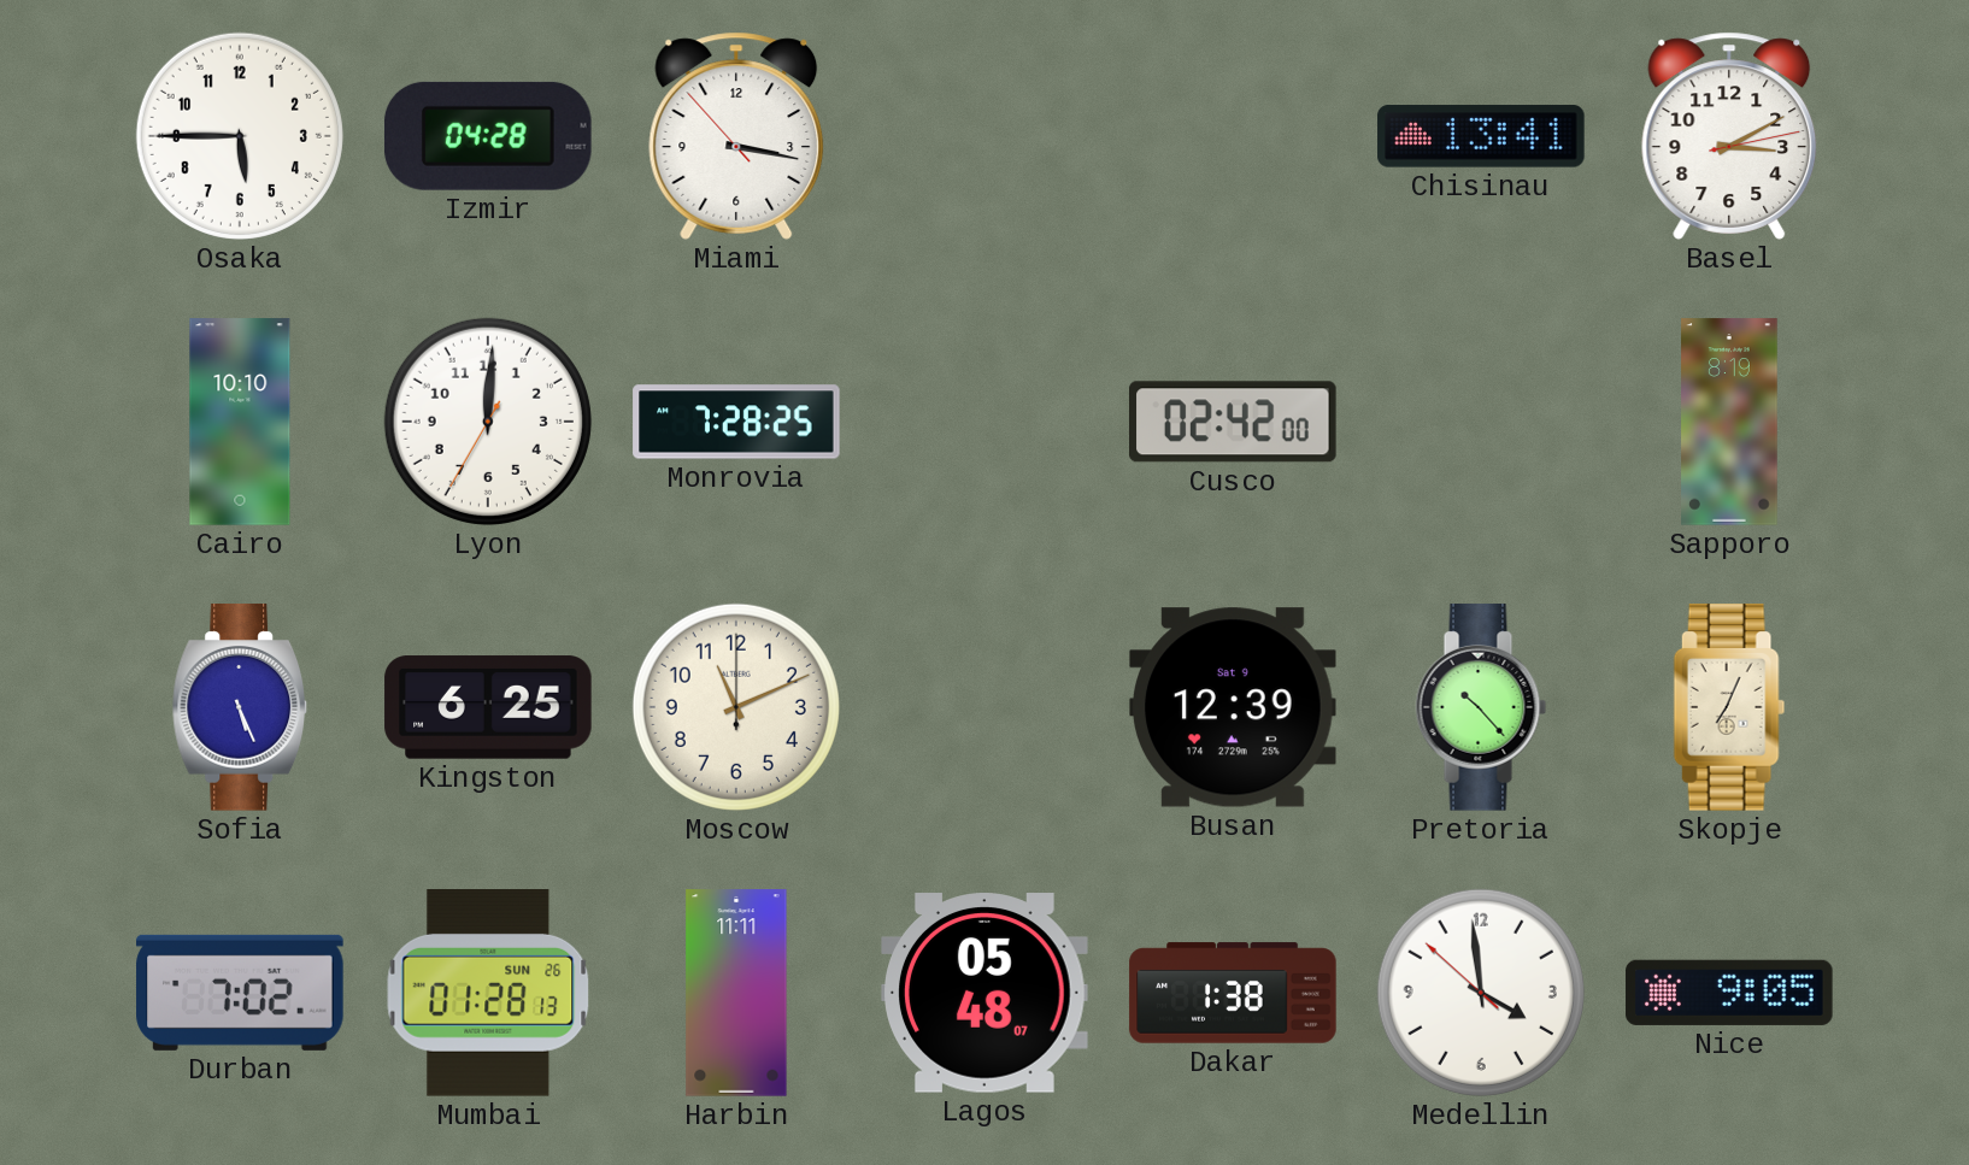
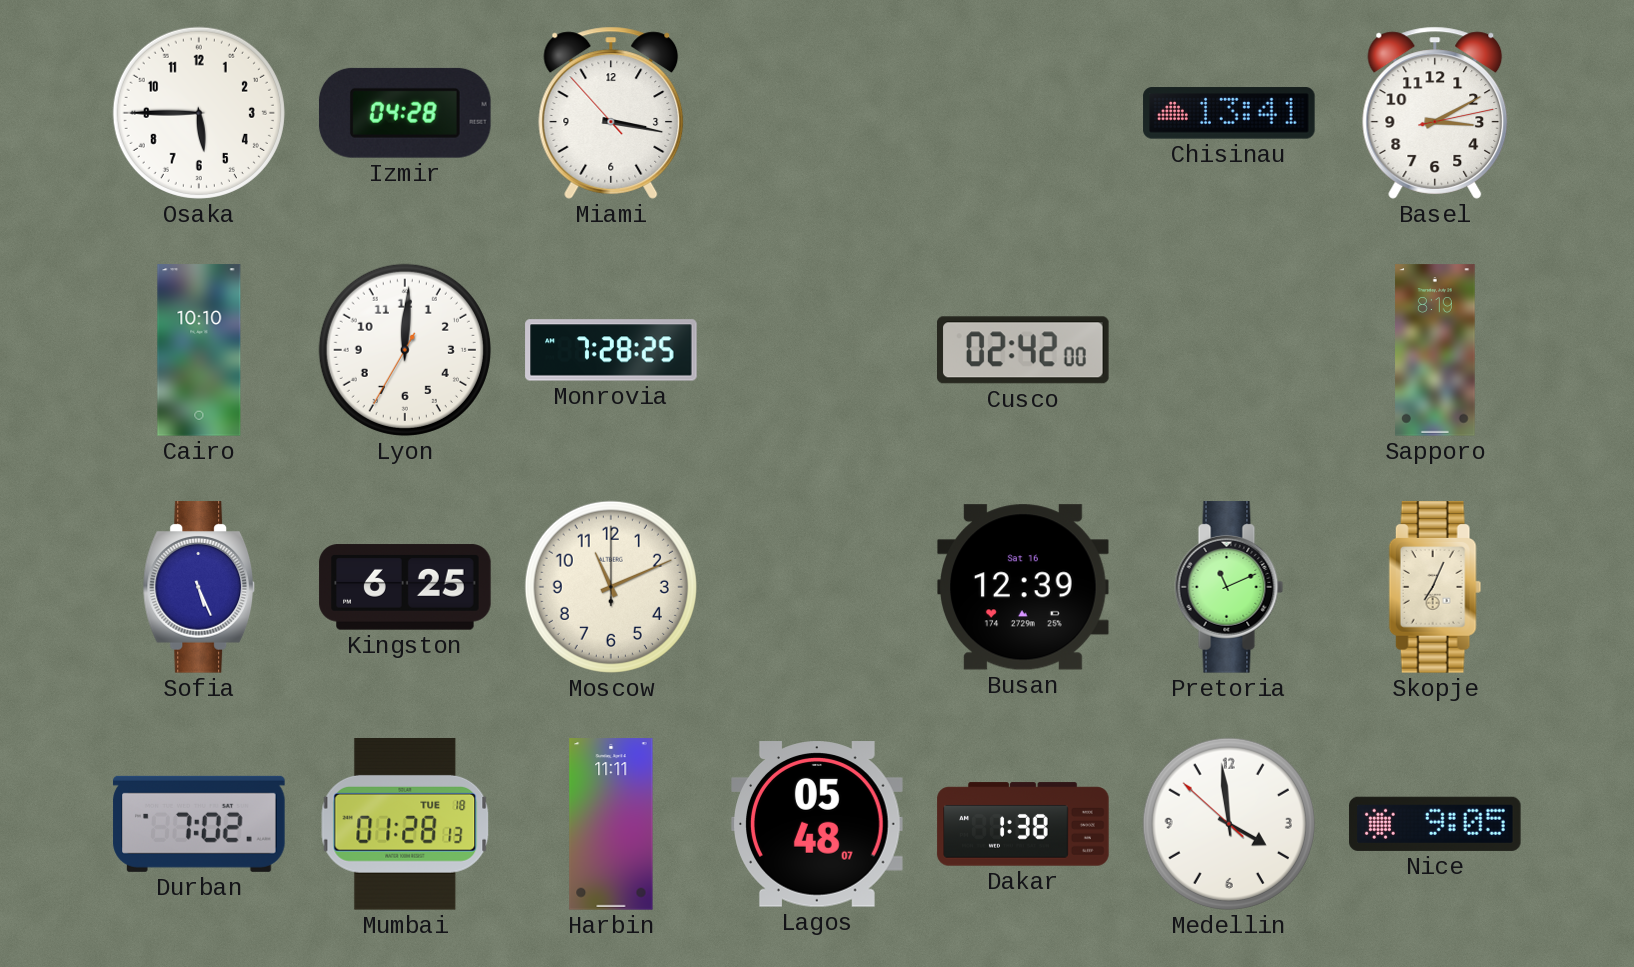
Busan date: Sat 9 -> Sat 16 (1023, 587)
Pretoria: 10:23 -> 11:11 (1229, 587)
Mumbai date: SUN 26 -> TUE 18 (405, 825)
